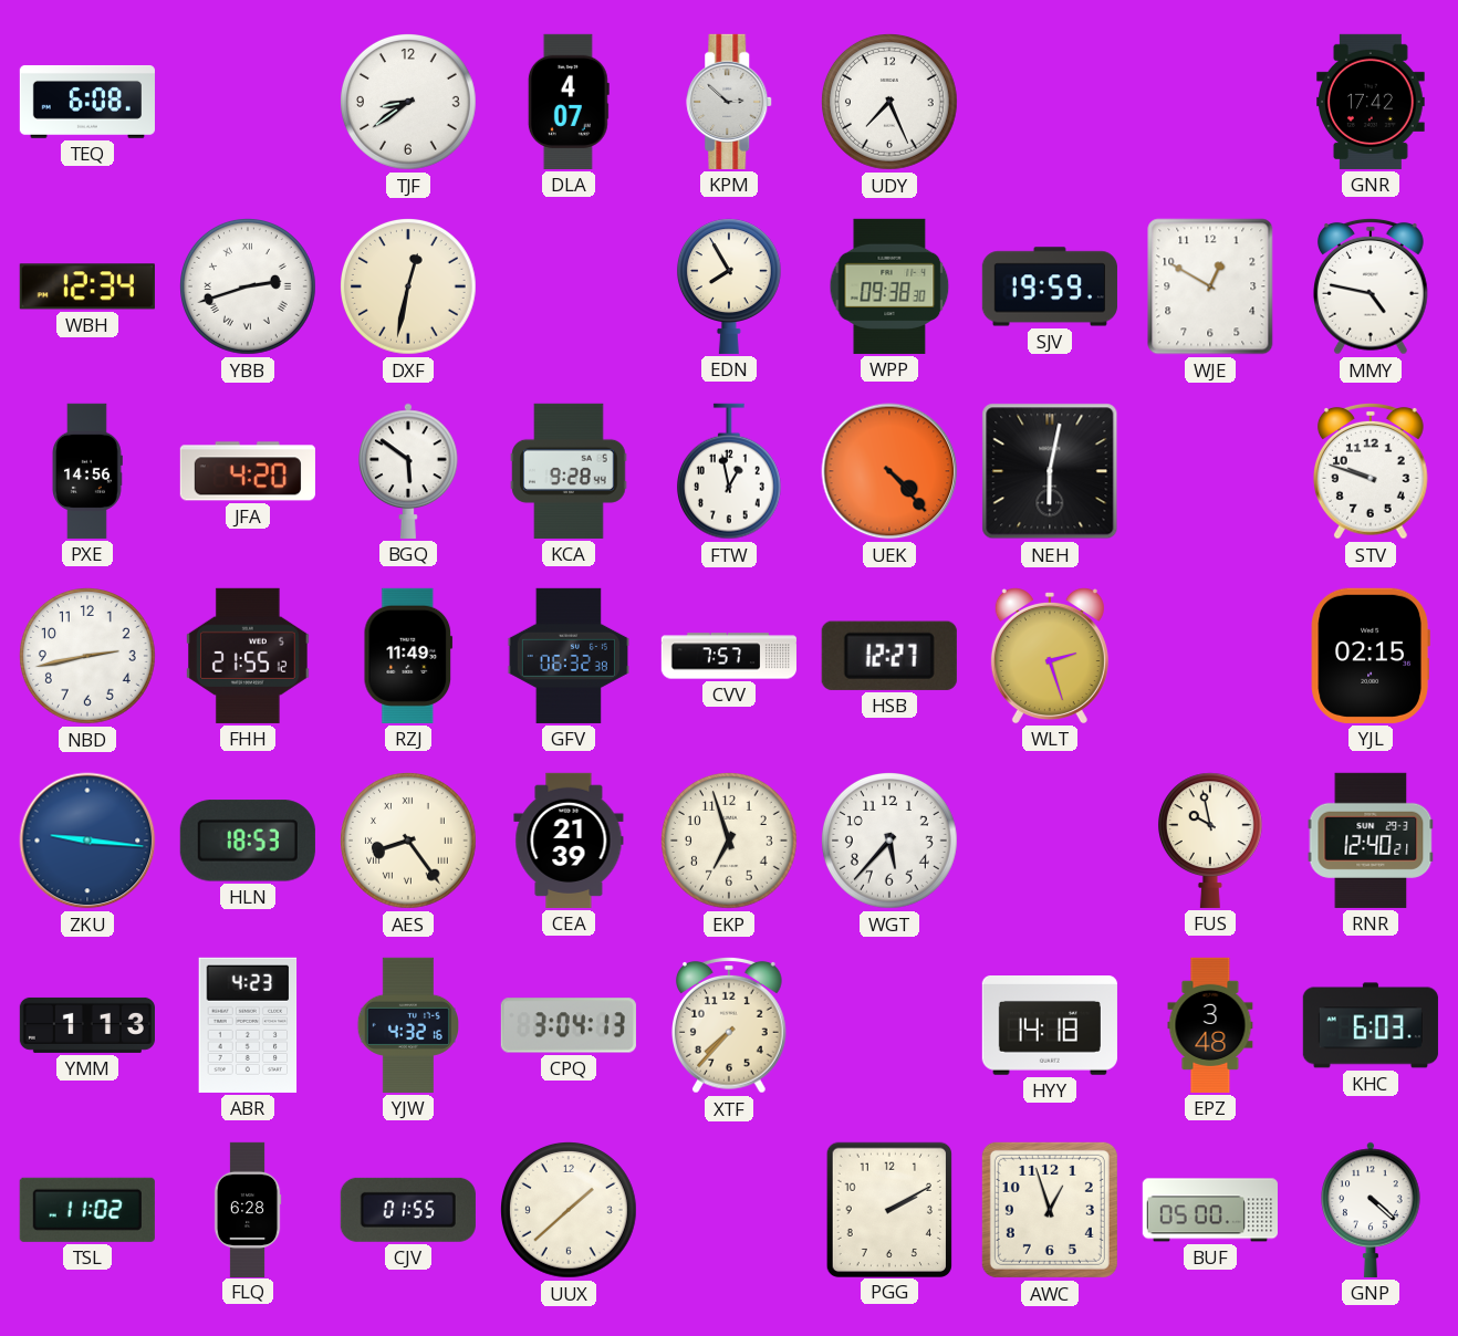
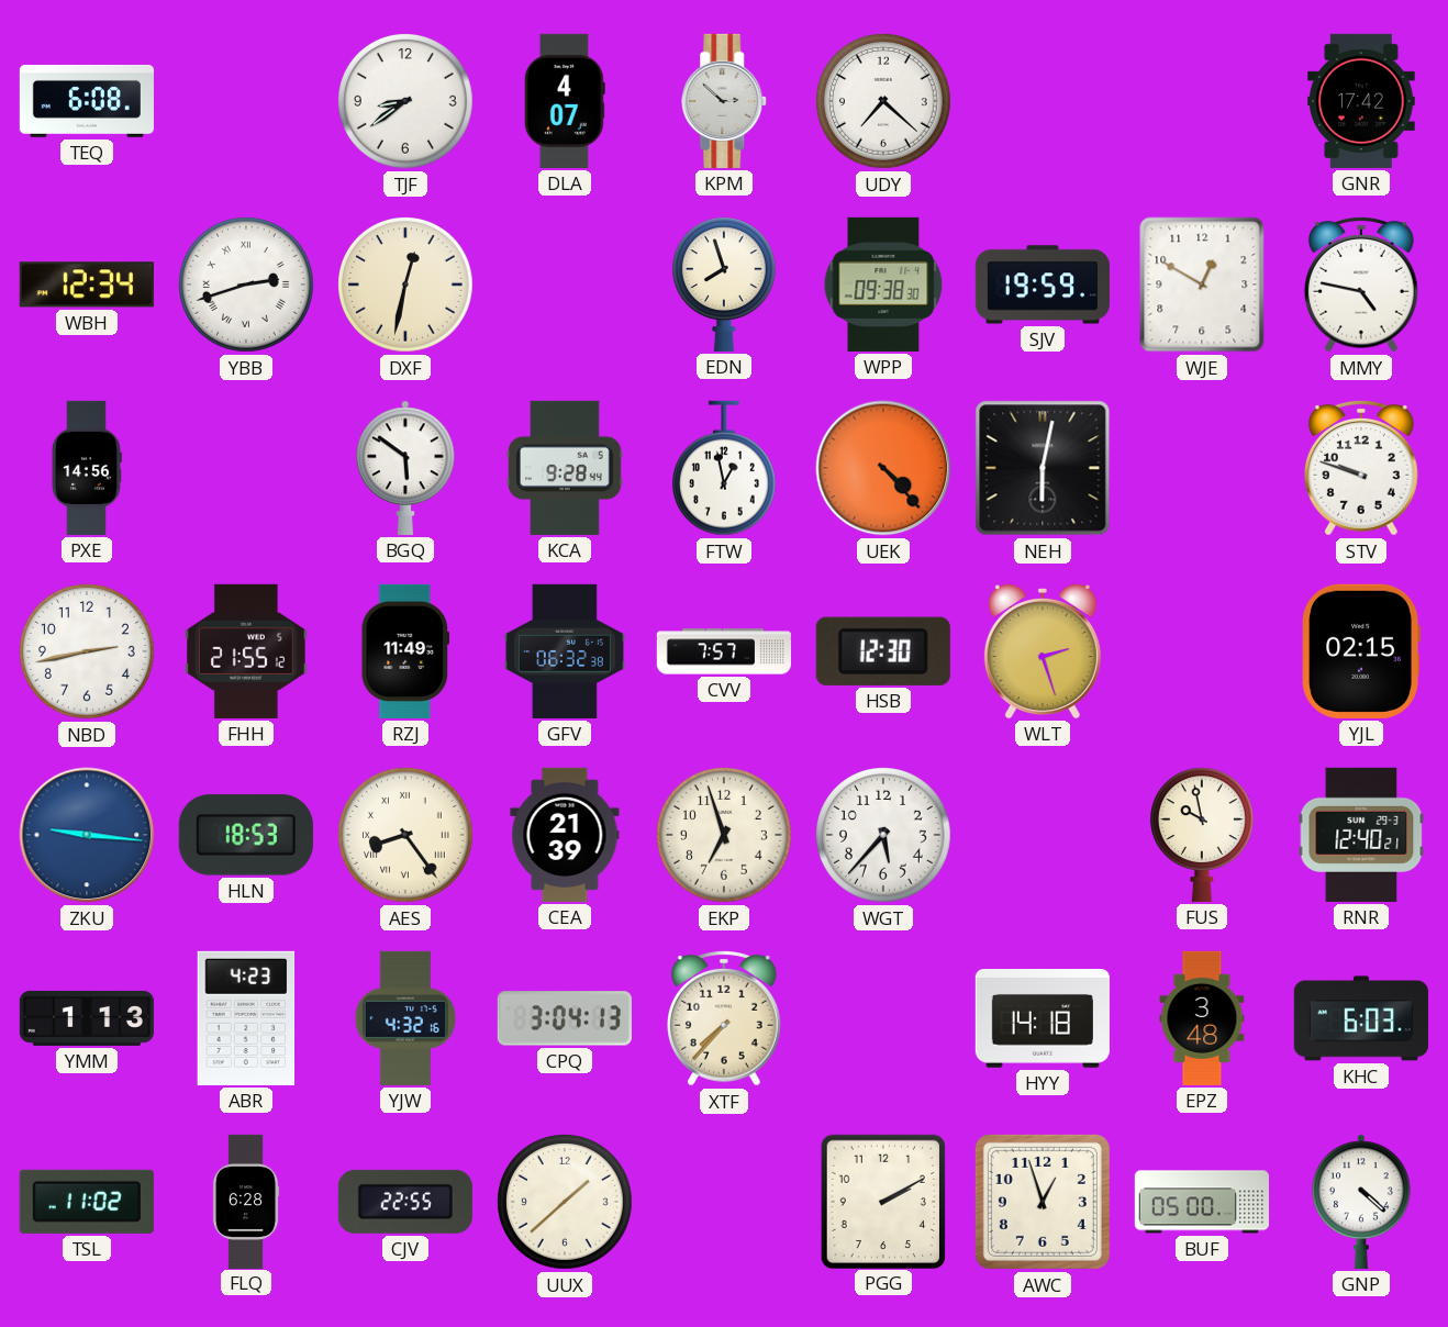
UDY: 7:26 -> 7:22 (884, 102)
EDN: 7:55 -> 7:57 (724, 285)
JFA: 4:20 -> none (248, 471)
HSB: 12:27 -> 12:30 (883, 651)
CJV: 01:55 -> 22:55 (405, 1202)
